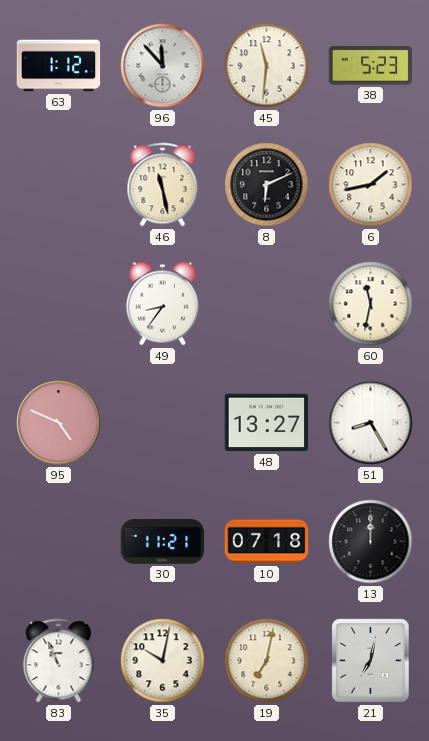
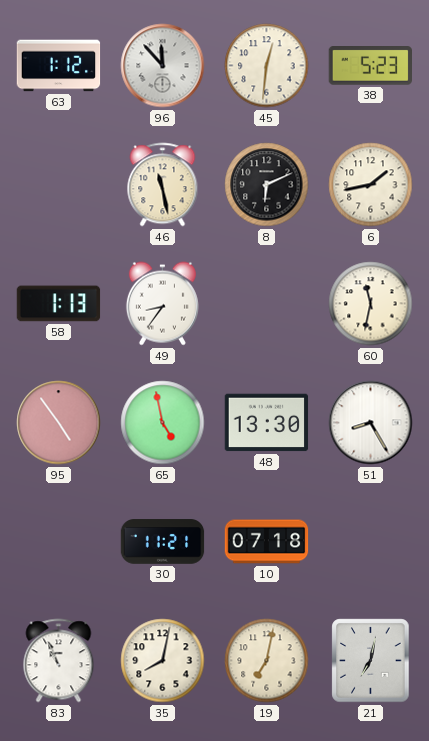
45: 11:31 -> 12:31 (267, 66)
58: none -> 1:13 (59, 304)
95: 4:49 -> 4:54 (59, 423)
65: none -> 4:58 (163, 423)
48: 13:27 -> 13:30 (267, 423)
13: 12:00 -> none (371, 542)
35: 10:02 -> 8:02 (163, 661)
